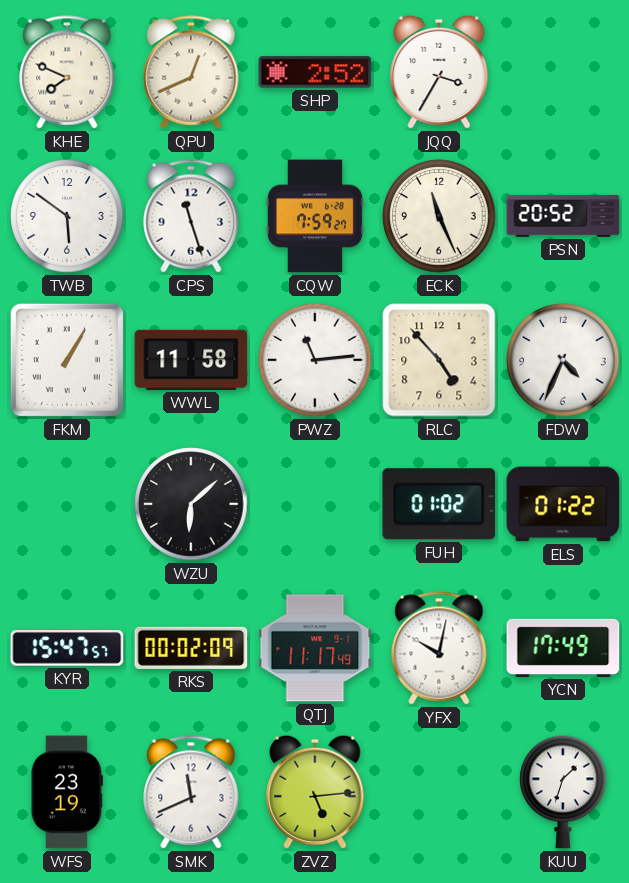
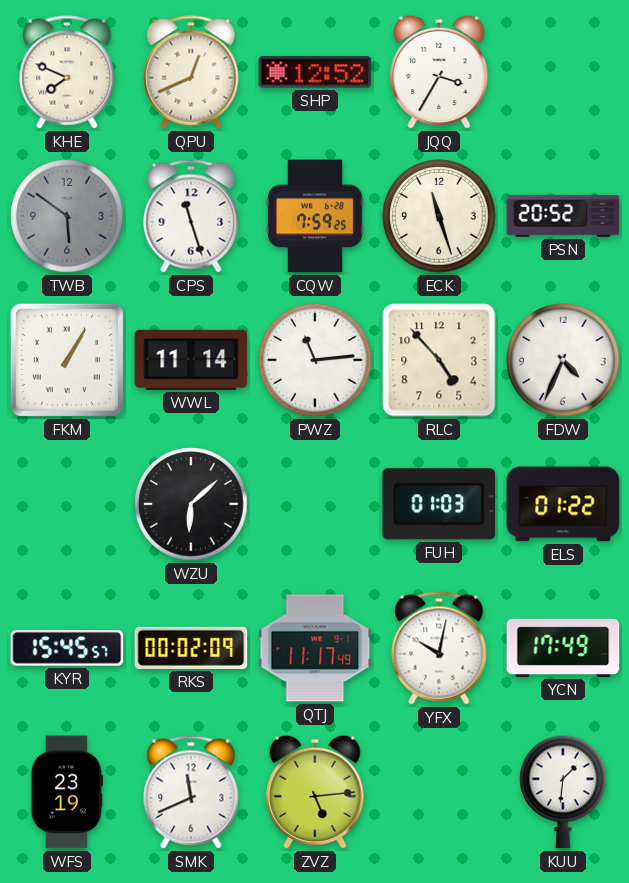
SHP: 2:52 -> 12:52 (315, 72)
TWB dial: white -> grey (67, 216)
CQW: 7:59:27 -> 7:59:25 (315, 216)
ECK: 11:26 -> 11:27 (439, 216)
WWL: 11:58 -> 11:14 (191, 360)
FUH: 01:02 -> 01:03 (439, 504)
KYR: 15:47 -> 15:45 (67, 648)
KUU: 1:33 -> 1:31 (563, 792)
